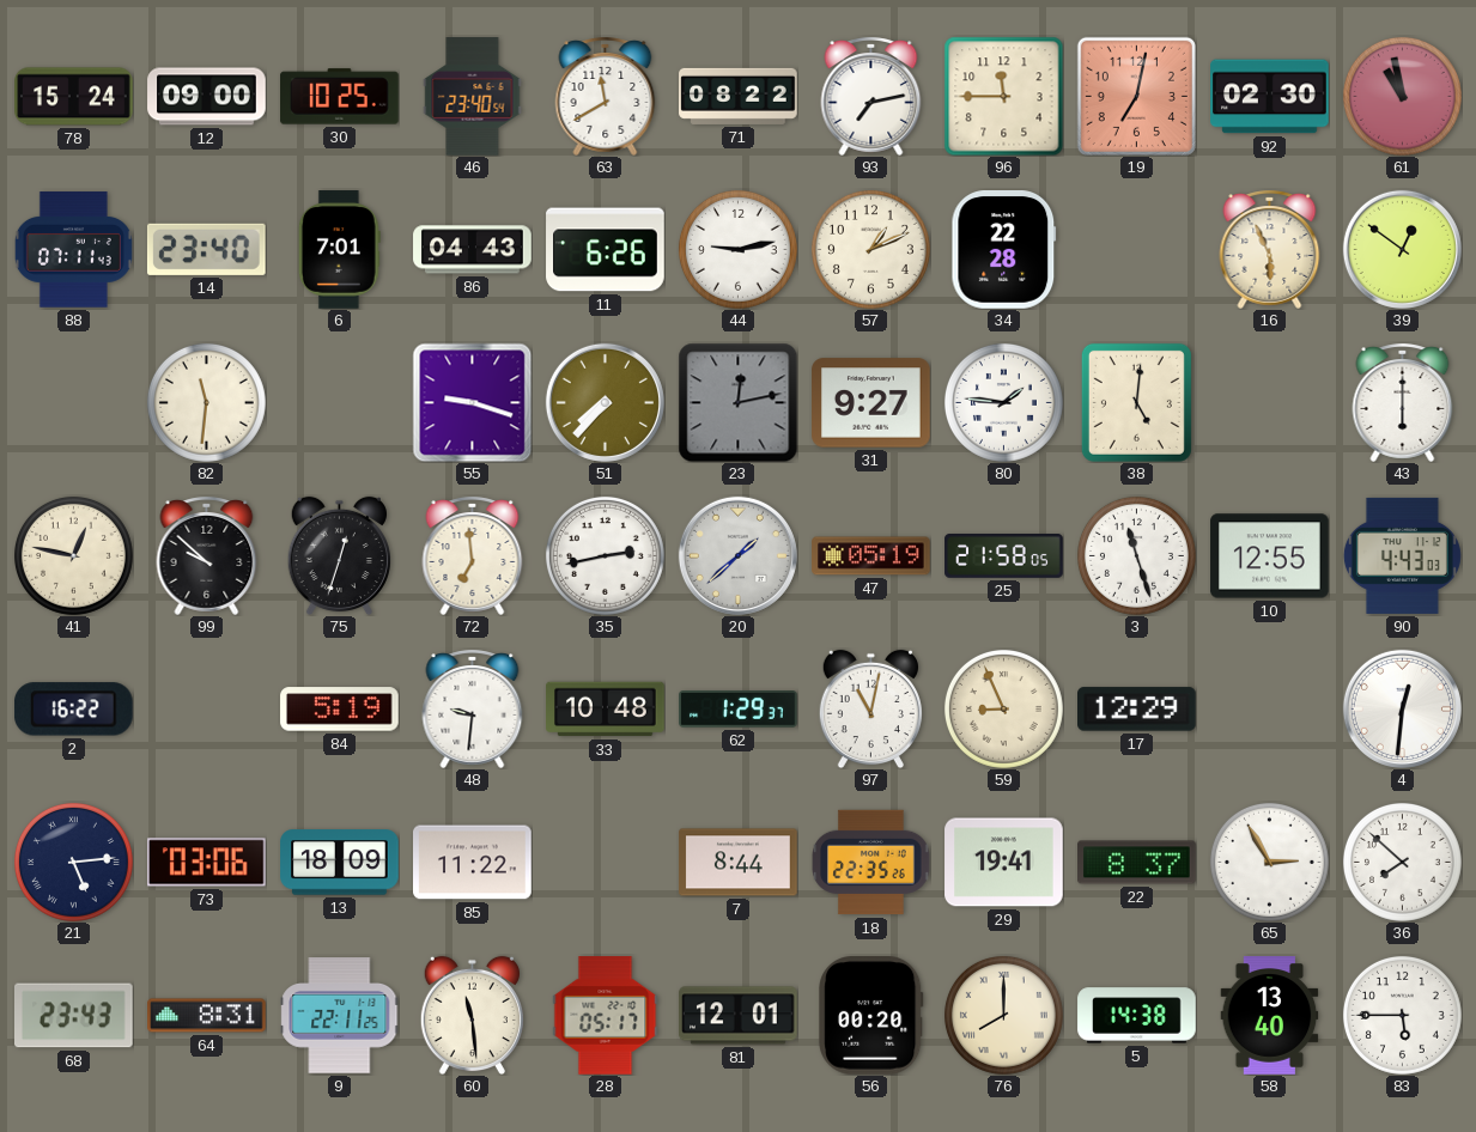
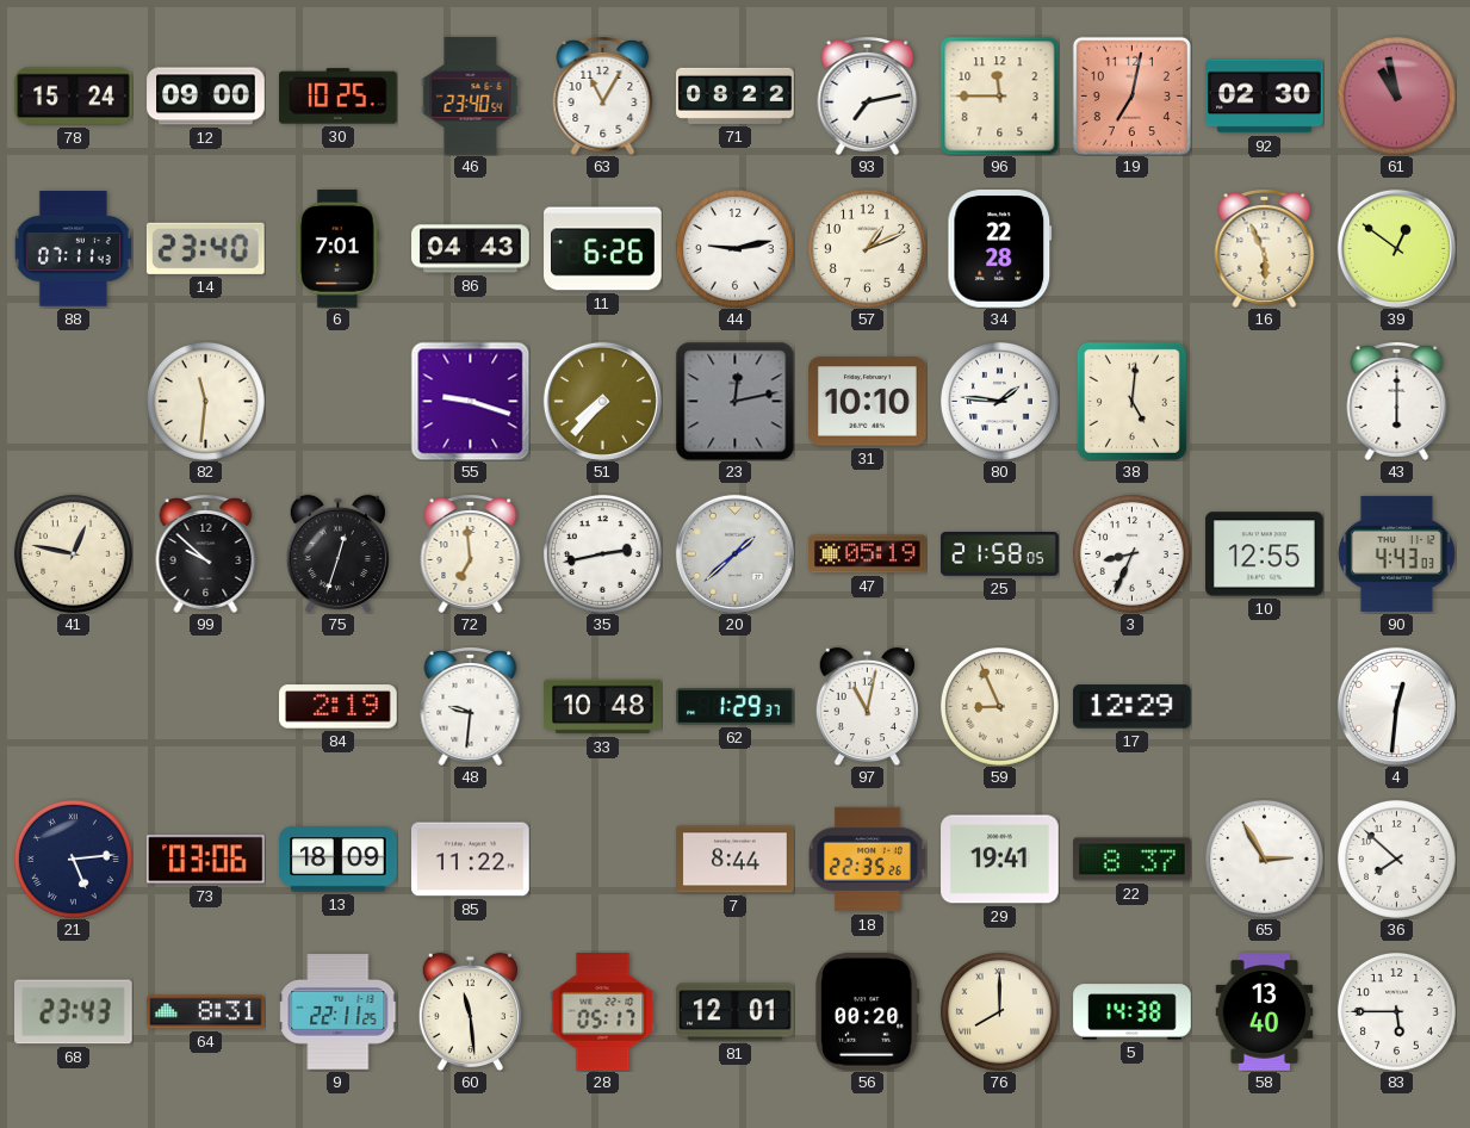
63: 11:40 -> 11:05 (603, 95)
31: 9:27 -> 10:10 (868, 402)
3: 11:27 -> 8:34 (1131, 553)
2: 16:22 -> none (73, 710)
84: 5:19 -> 2:19 (339, 707)
